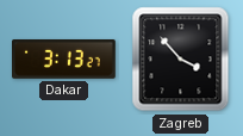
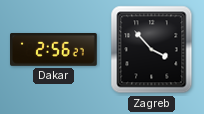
Dakar: 3:13 -> 2:56 (54, 50)
